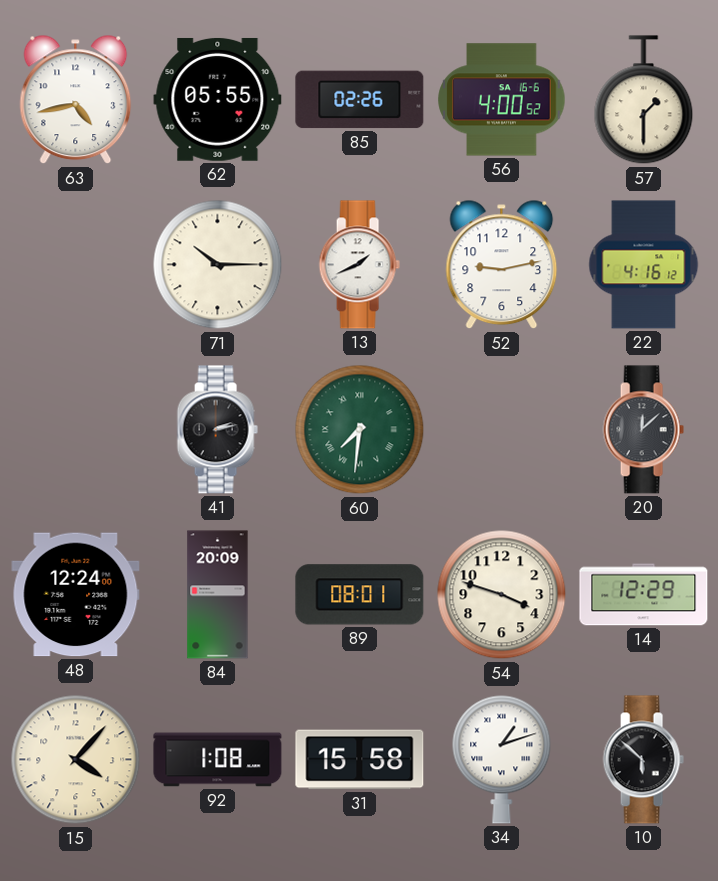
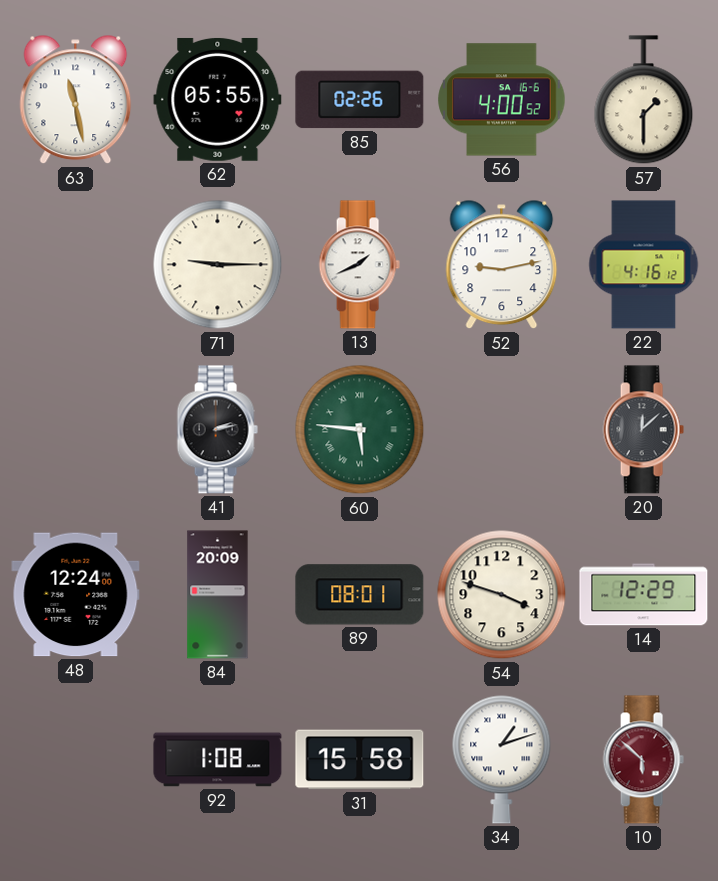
63: 4:43 -> 11:28 (76, 100)
71: 10:15 -> 9:15 (218, 265)
60: 7:31 -> 5:46 (360, 430)
15: 4:07 -> none (76, 760)
10 dial: black -> burgundy (643, 760)
